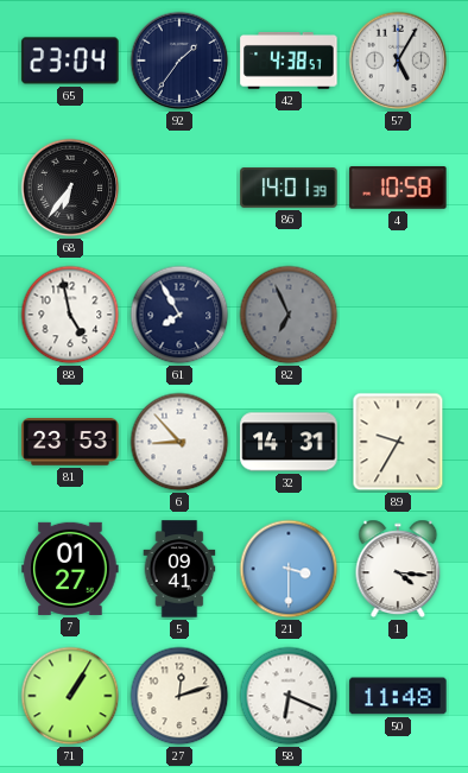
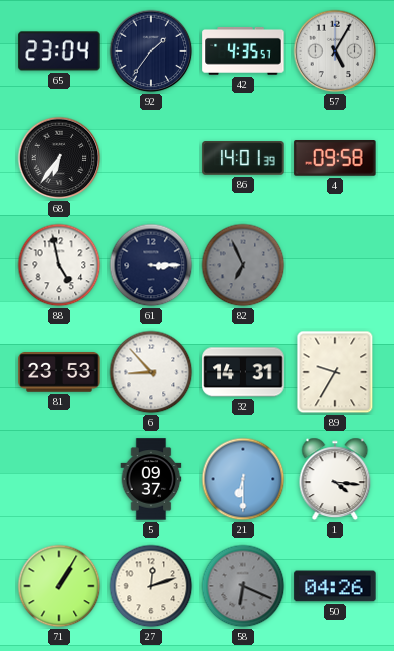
42: 4:38 -> 4:35 (243, 52)
4: 10:58 -> 09:58 (335, 159)
61: 7:55 -> 3:15 (151, 265)
7: 01:27 -> none (70, 569)
5: 09:41 -> 09:37 (151, 479)
21: 3:30 -> 6:30 (243, 479)
58 dial: white -> grey (243, 586)
50: 11:48 -> 04:26 (335, 586)
